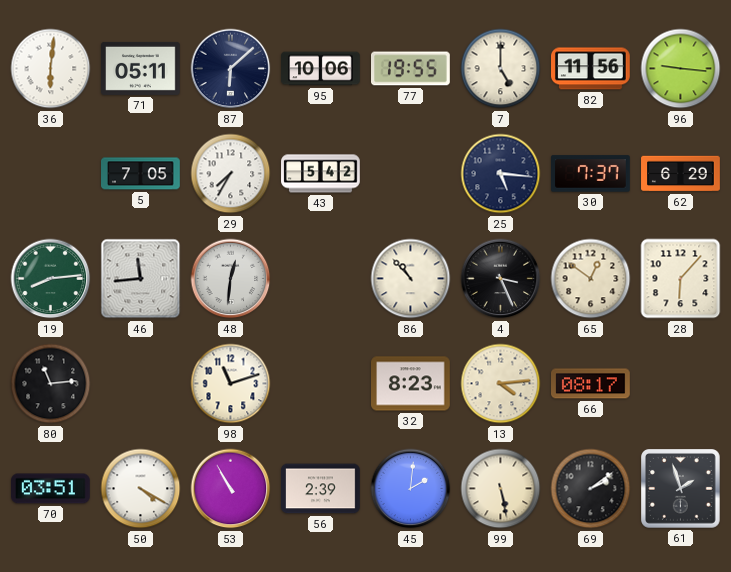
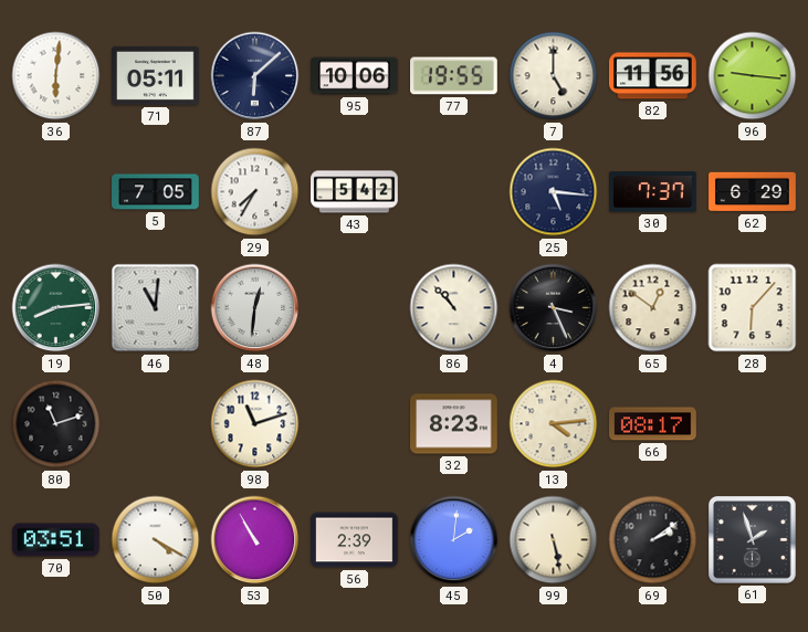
46: 11:44 -> 11:01 (156, 308)
80: 11:14 -> 11:12 (56, 424)
